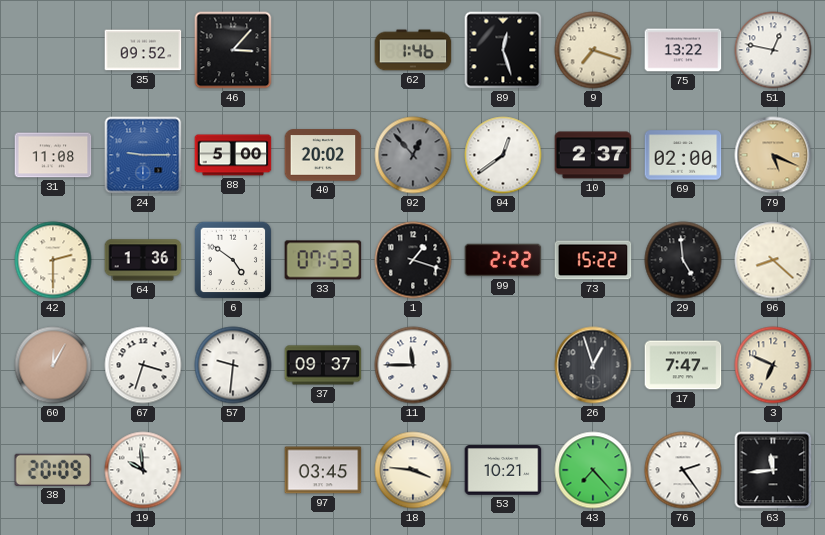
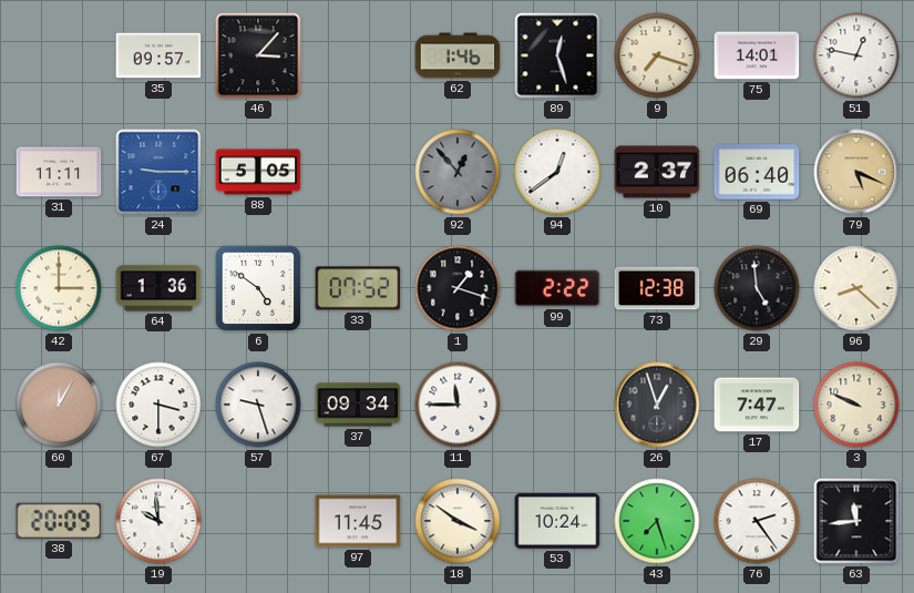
35: 09:52 -> 09:57 (158, 55)
75: 13:22 -> 14:01 (757, 55)
31: 11:08 -> 11:11 (59, 172)
88: 5:00 -> 5:05 (258, 172)
40: 20:02 -> none (323, 155)
69: 02:00 -> 06:40 (757, 172)
42: 2:30 -> 3:00 (59, 288)
33: 07:53 -> 07:52 (358, 288)
73: 15:22 -> 12:38 (657, 288)
67: 3:33 -> 3:30 (158, 405)
57: 9:31 -> 9:27 (258, 405)
37: 09:37 -> 09:34 (358, 405)
3: 6:49 -> 9:49 (856, 405)
97: 03:45 -> 11:45 (358, 521)
18: 3:46 -> 3:51 (458, 521)
53: 10:21 -> 10:24 (557, 521)
43: 7:23 -> 7:27 (657, 521)
